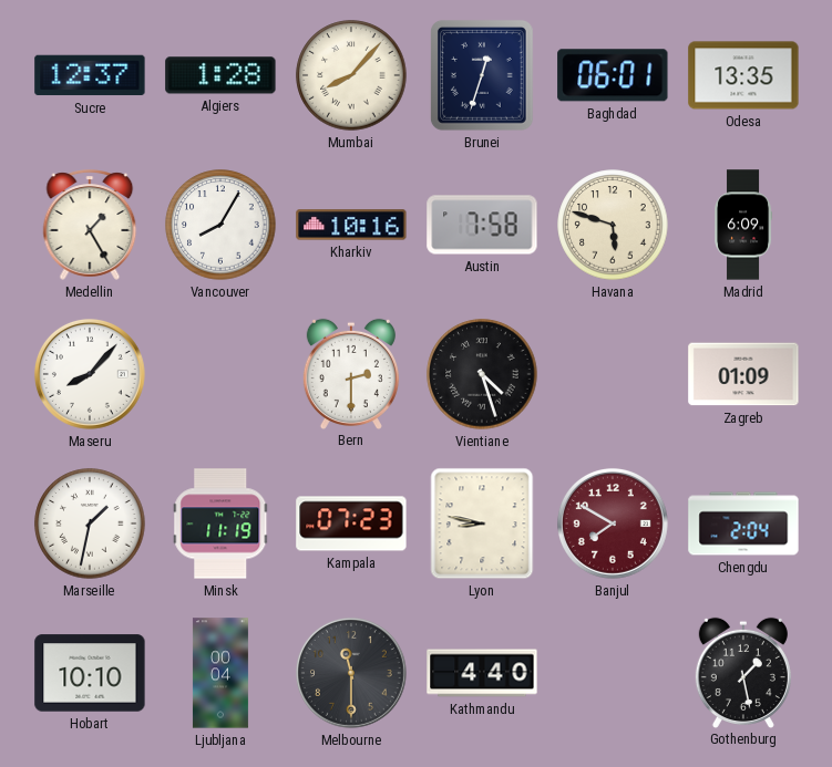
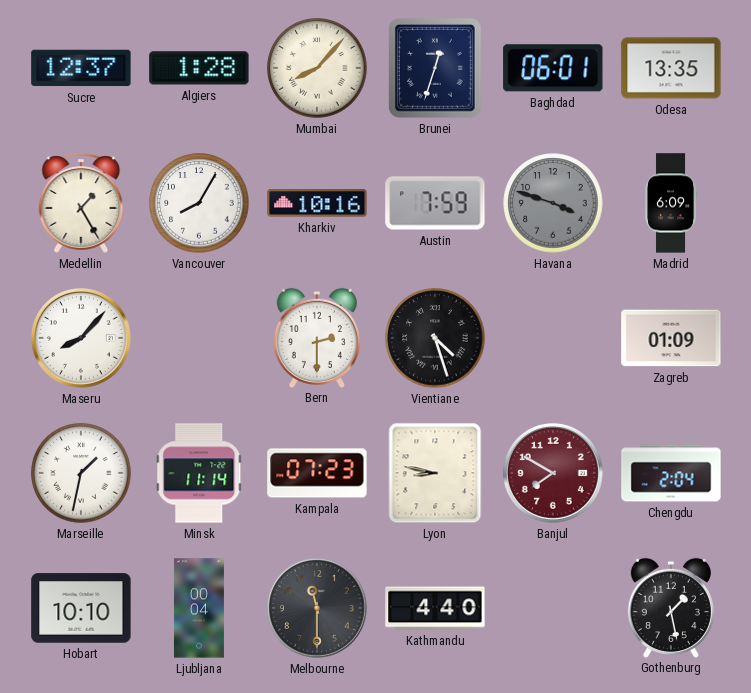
Austin: 7:58 -> 7:59 (435, 203)
Havana: 5:48 -> 3:48 (553, 203)
Havana dial: cream -> grey (553, 203)
Minsk: 11:19 -> 11:14 (199, 473)
